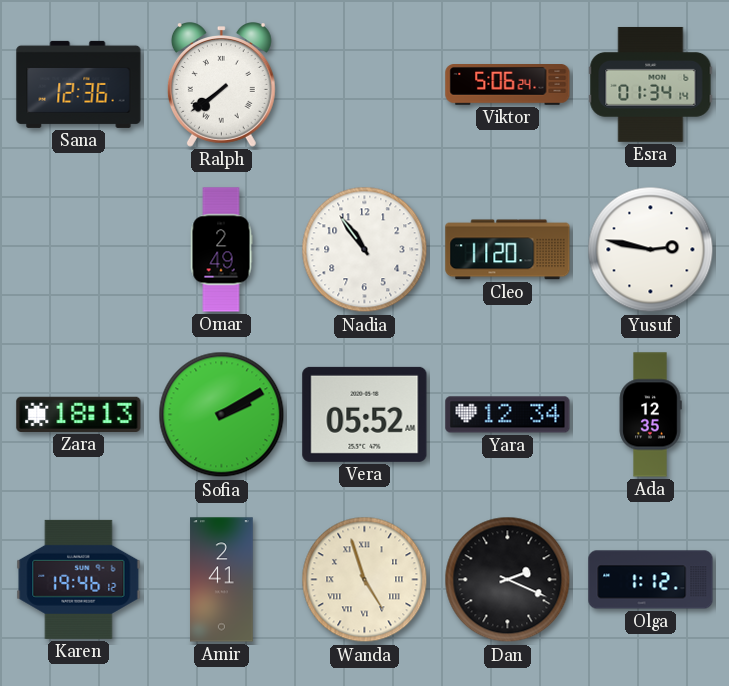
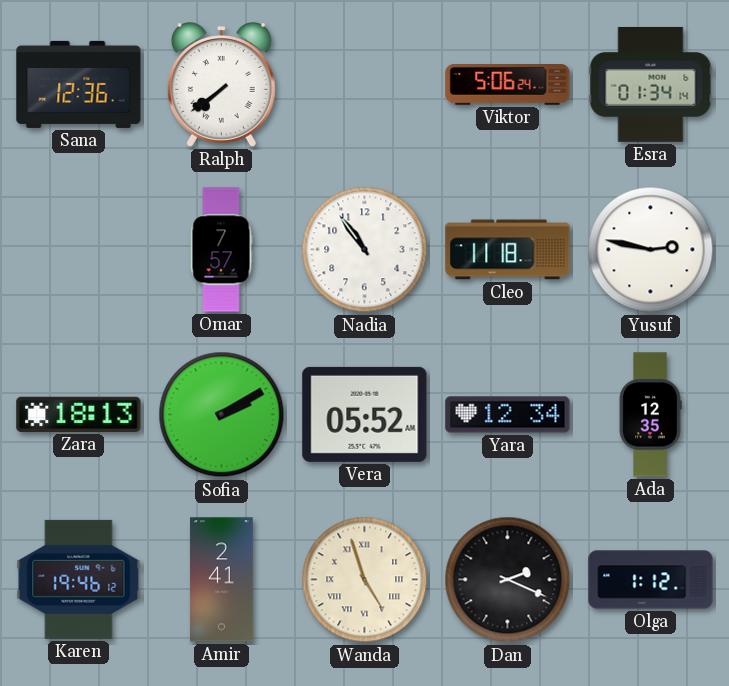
Omar: 2:49 -> 7:57 (221, 250)
Cleo: 11:20 -> 11:18 (508, 250)
